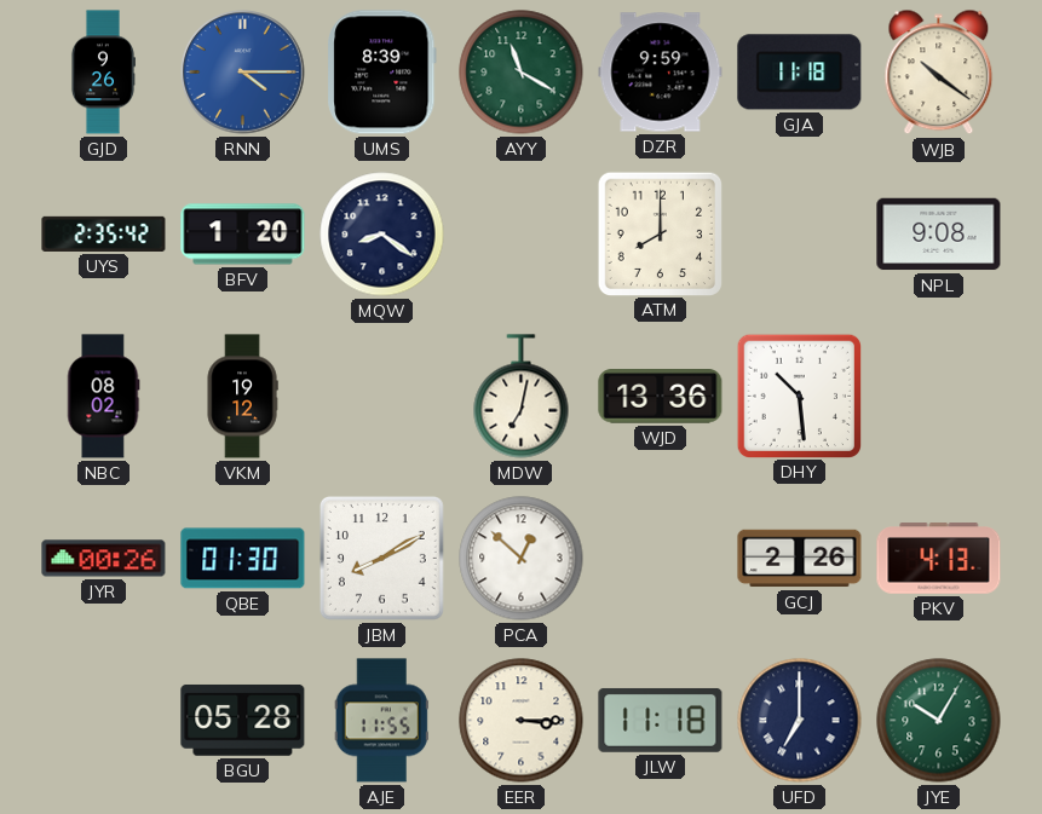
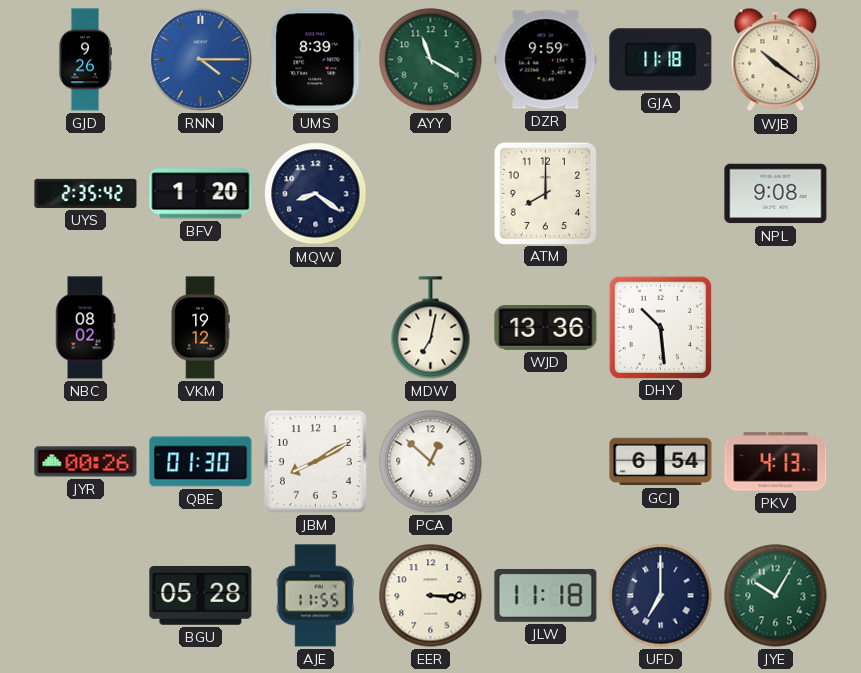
GCJ: 2:26 -> 6:54 (661, 462)
